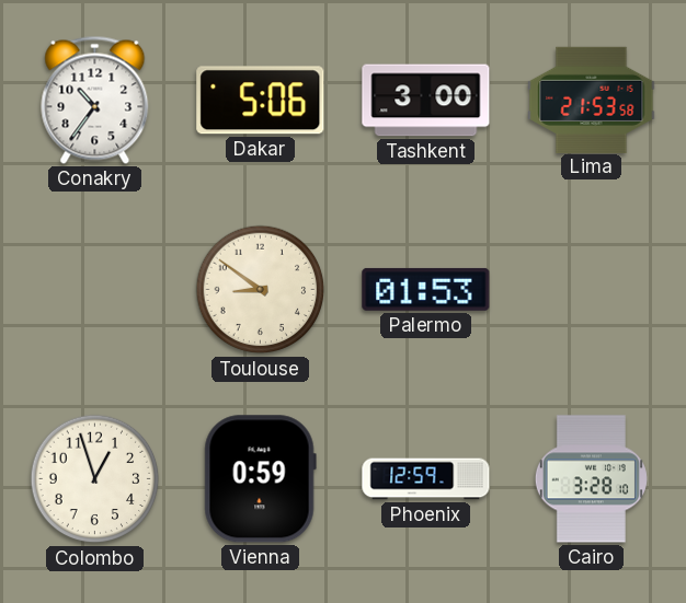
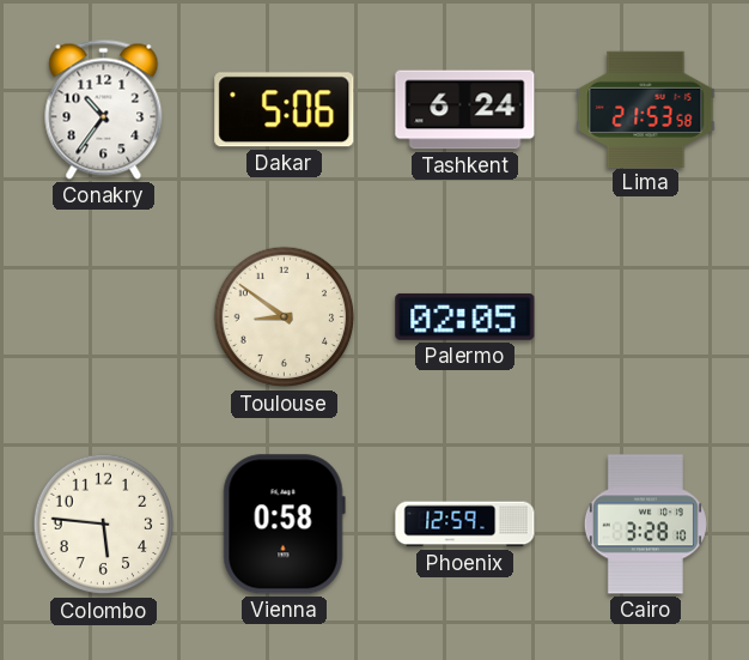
Tashkent: 3:00 -> 6:24 (465, 110)
Palermo: 01:53 -> 02:05 (465, 316)
Colombo: 12:57 -> 5:46 (104, 525)
Vienna: 0:59 -> 0:58 (284, 525)
